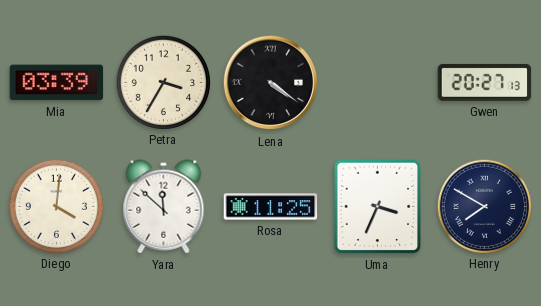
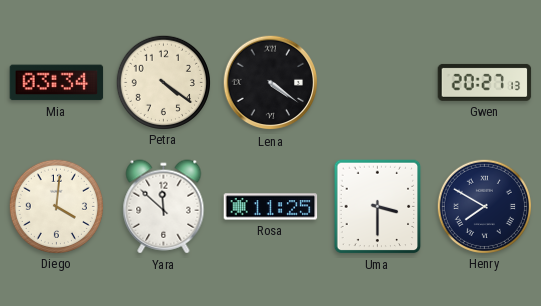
Mia: 03:39 -> 03:34 (57, 83)
Petra: 3:35 -> 4:21 (163, 82)
Uma: 3:34 -> 3:30 (378, 207)
